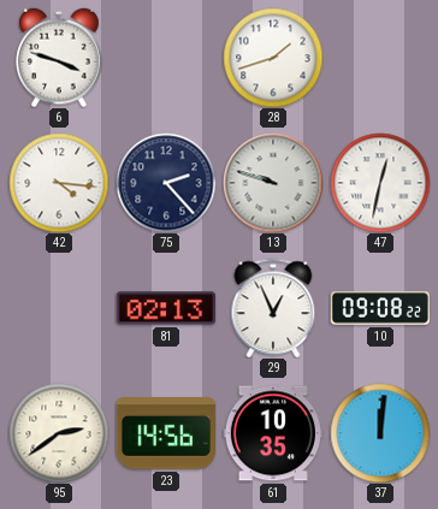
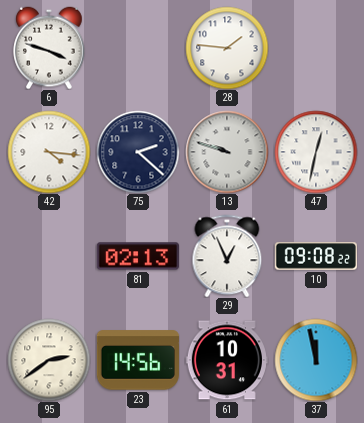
28: 1:42 -> 1:46 (227, 48)
75: 2:23 -> 2:22 (138, 152)
61: 10:35 -> 10:31 (227, 360)
37: 12:01 -> 11:58 (316, 360)
